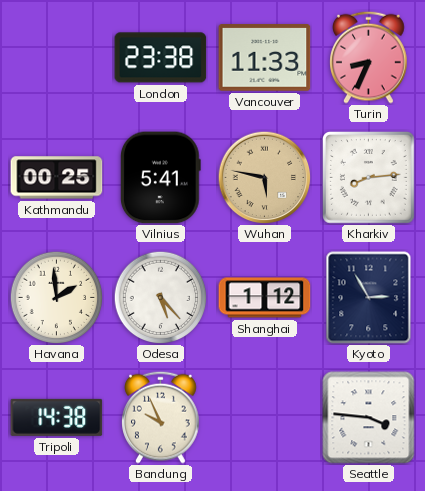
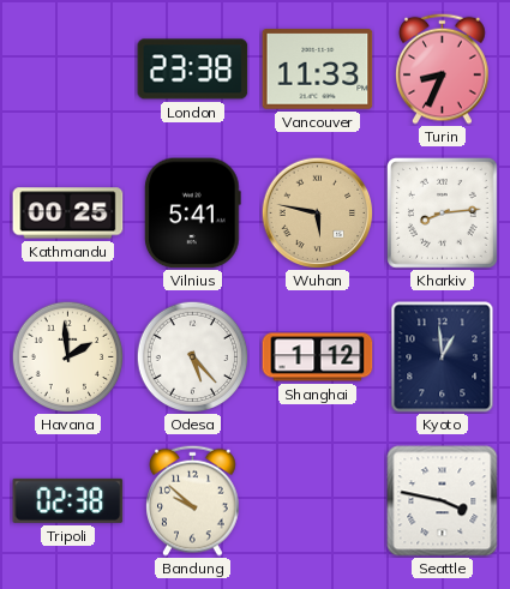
Kyoto: 2:55 -> 12:59 (443, 357)
Tripoli: 14:38 -> 02:38 (68, 500)
Bandung: 9:56 -> 9:52 (193, 500)
Seattle: 3:46 -> 3:47 (443, 501)
